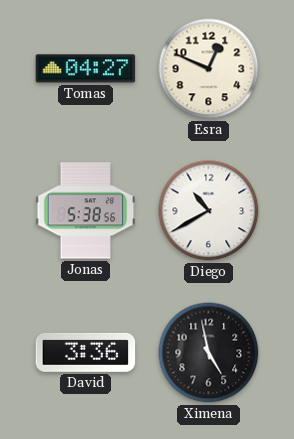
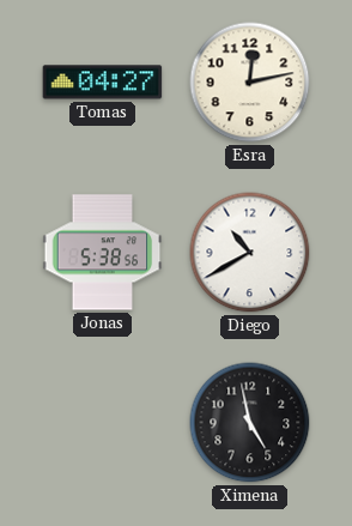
Esra: 12:49 -> 12:13 (250, 83)
David: 3:36 -> none (86, 352)
